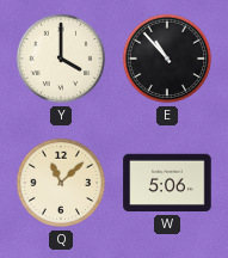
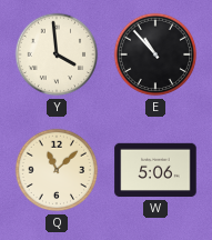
Y: 4:00 -> 3:59 (57, 54)
